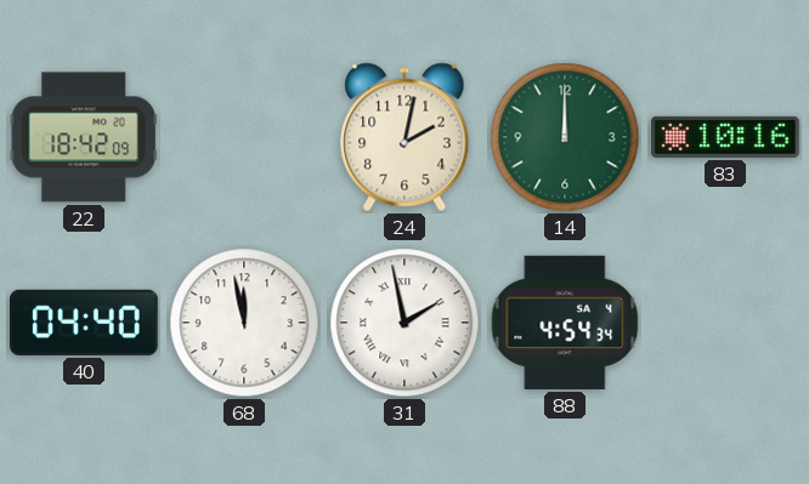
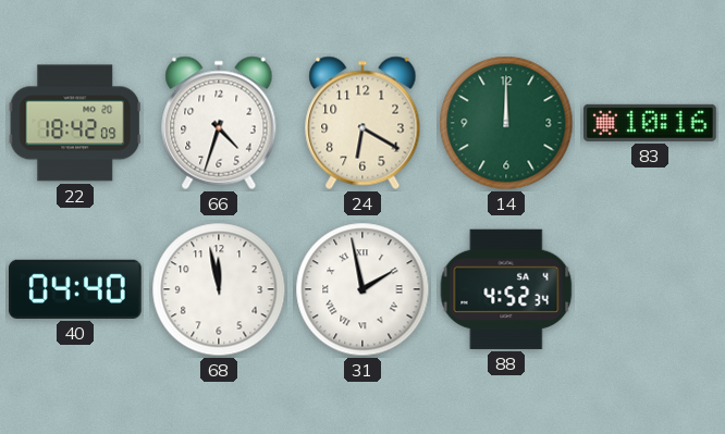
66: none -> 4:33 (219, 123)
24: 2:02 -> 6:20 (362, 123)
88: 4:54 -> 4:52 (506, 289)
